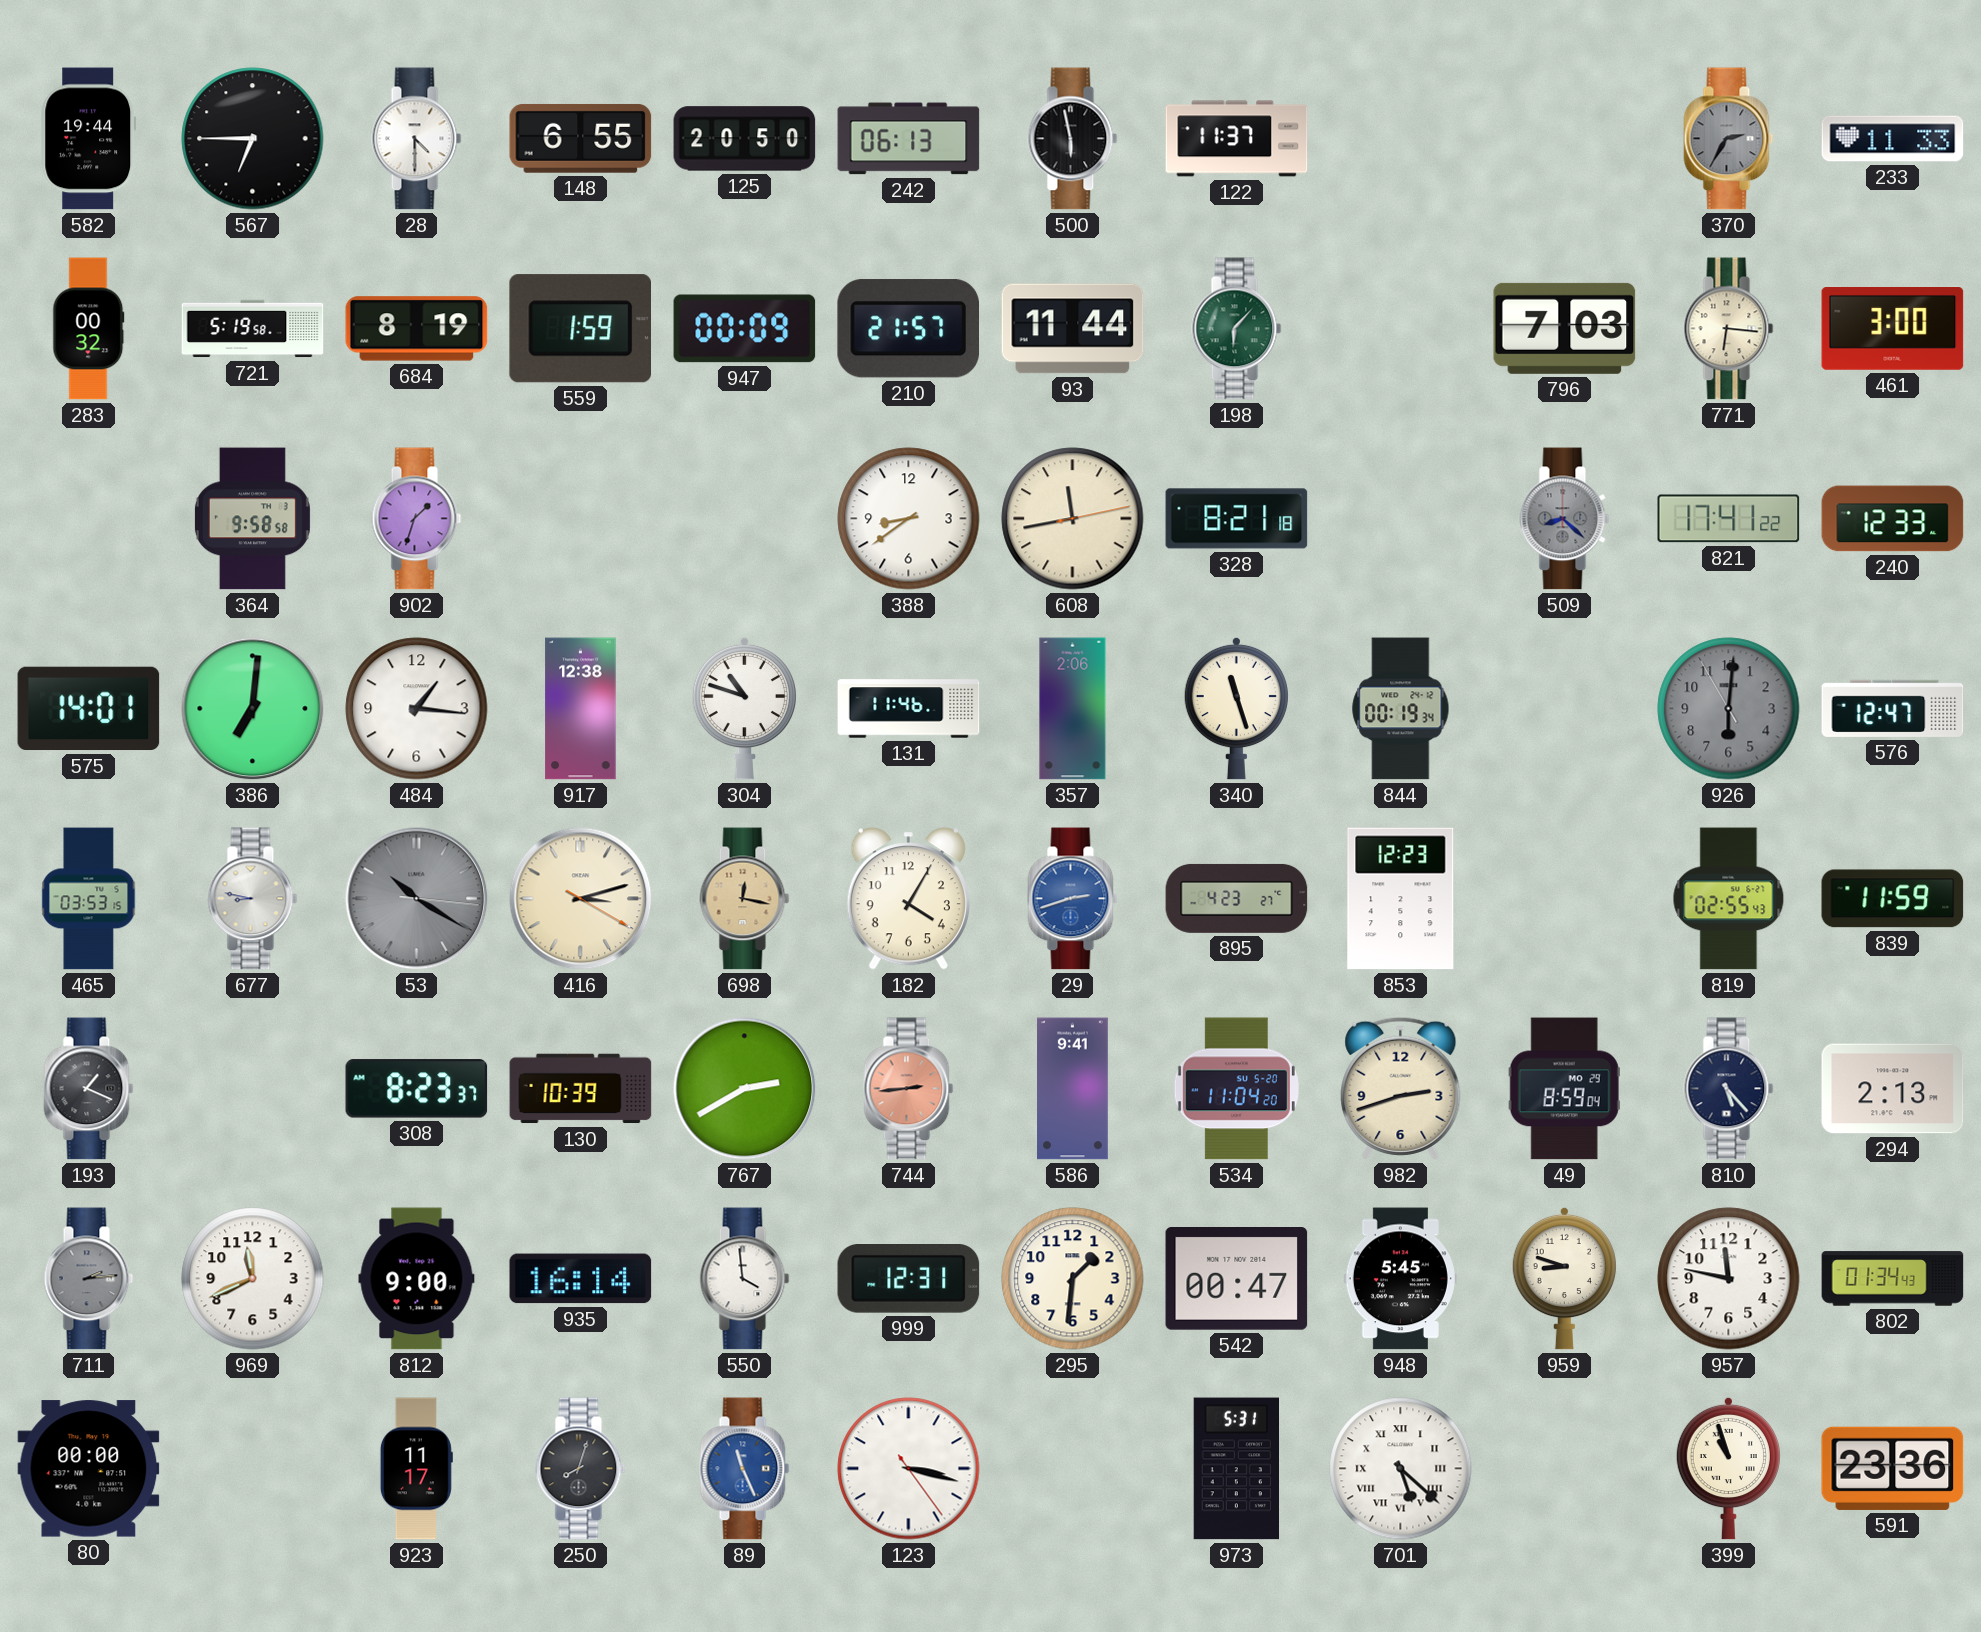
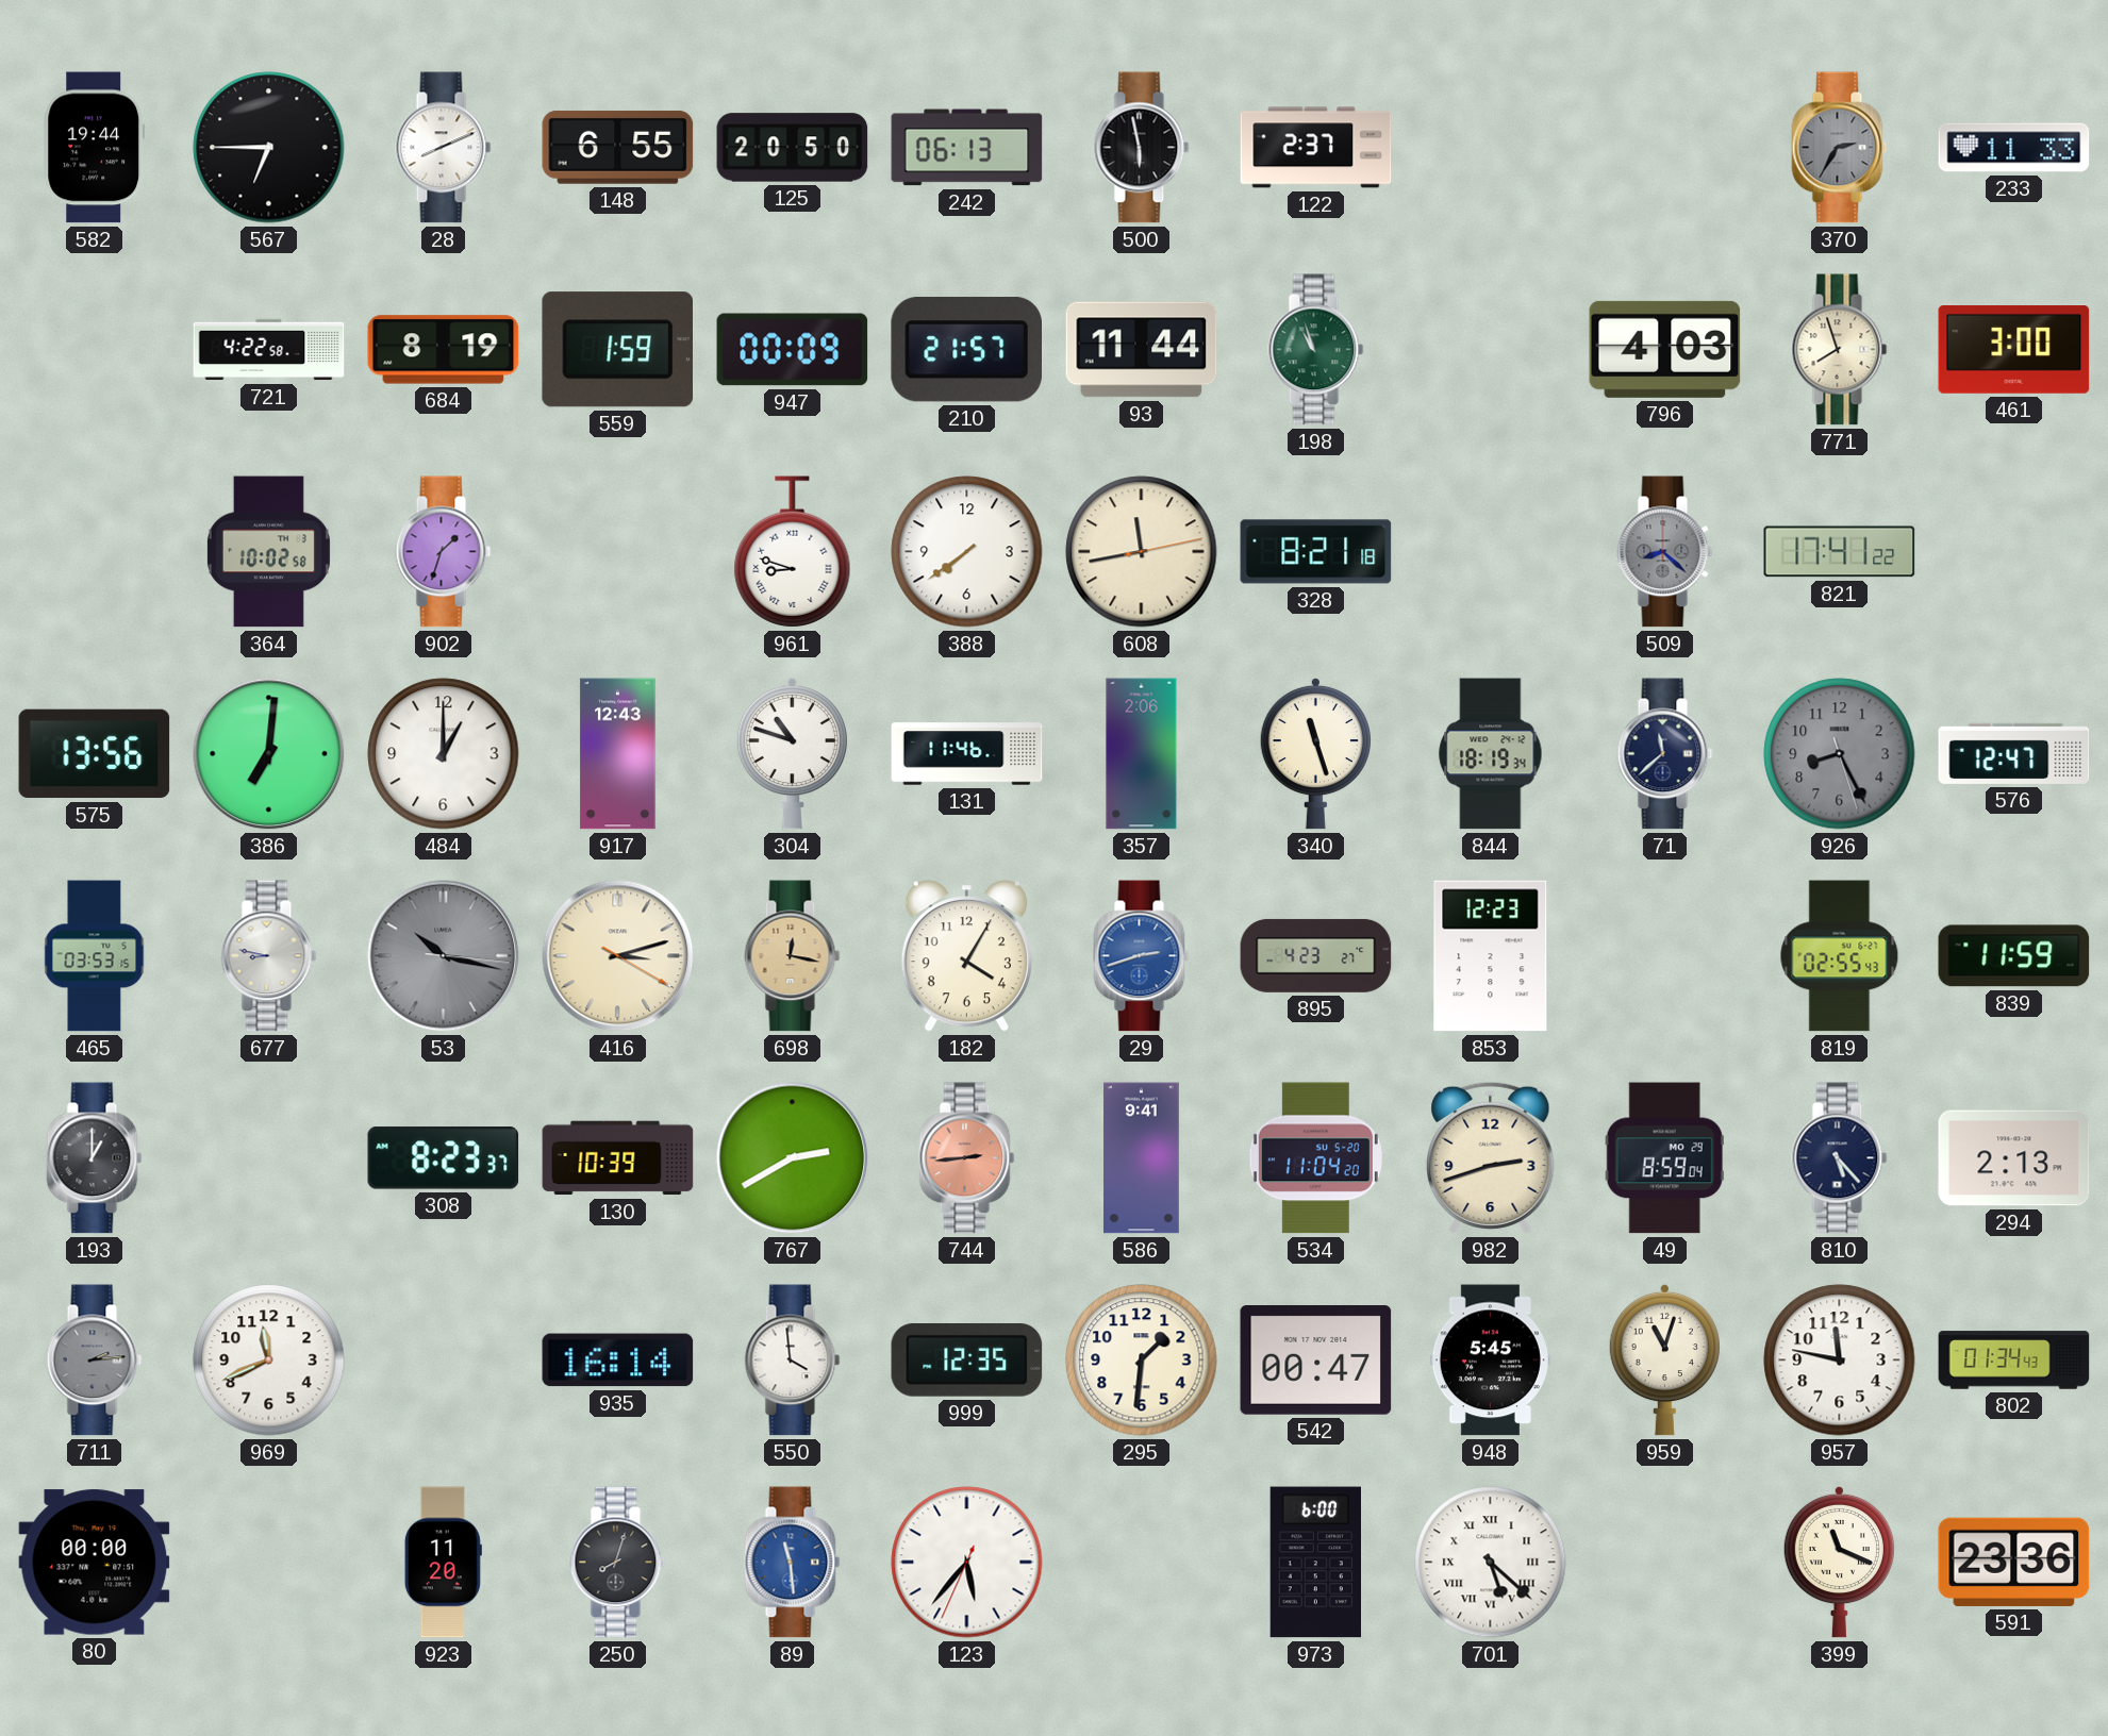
28: 4:30 -> 8:11 (444, 148)
122: 11:37 -> 2:37 (1316, 148)
283: 00:32 -> none (89, 329)
721: 5:19 -> 4:22 (269, 350)
198: 6:07 -> 10:57 (1316, 350)
796: 7:03 -> 4:03 (1665, 349)
771: 6:16 -> 7:57 (1840, 350)
364: 9:58 -> 10:02 (268, 552)
961: none -> 8:48 (793, 552)
388: 8:39 -> 7:39 (967, 552)
240: 12:33 -> none (1893, 519)
575: 14:01 -> 13:56 (95, 754)
484: 1:16 -> 1:00 (444, 754)
917: 12:38 -> 12:43 (618, 754)
844: 00:19 -> 18:19 (1491, 754)
71: none -> 11:38 (1665, 754)
926: 6:00 -> 8:25 (1840, 754)
53: 10:20 -> 10:17 (444, 956)
193: 1:19 -> 1:00 (95, 1158)
812: 9:00 -> none (417, 1279)
999: 12:31 -> 12:35 (967, 1361)
959: 8:48 -> 11:03 (1664, 1359)
923: 11:17 -> 11:20 (443, 1563)
89: 11:26 -> 11:29 (793, 1563)
123: 3:17 -> 5:36 (967, 1563)
973: 5:31 -> 6:00 (1315, 1563)
399: 10:57 -> 11:19 (1839, 1562)
